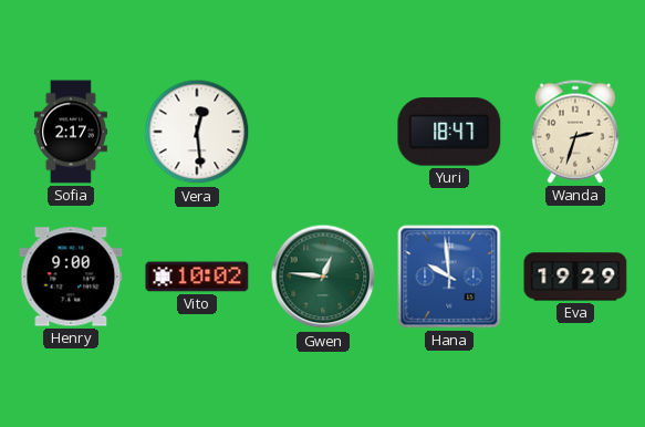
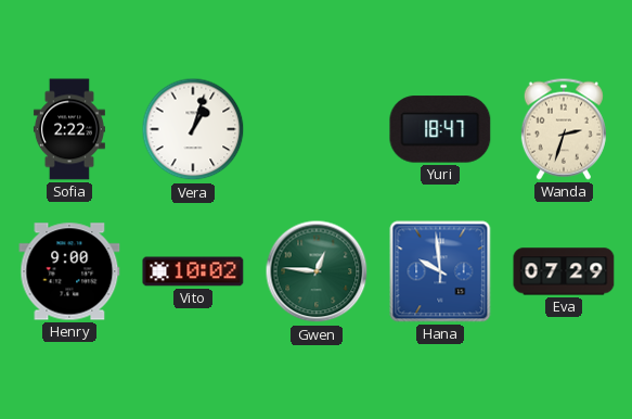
Sofia: 2:17 -> 2:22 (69, 129)
Vera: 12:29 -> 1:03 (193, 129)
Eva: 19:29 -> 07:29 (564, 271)
